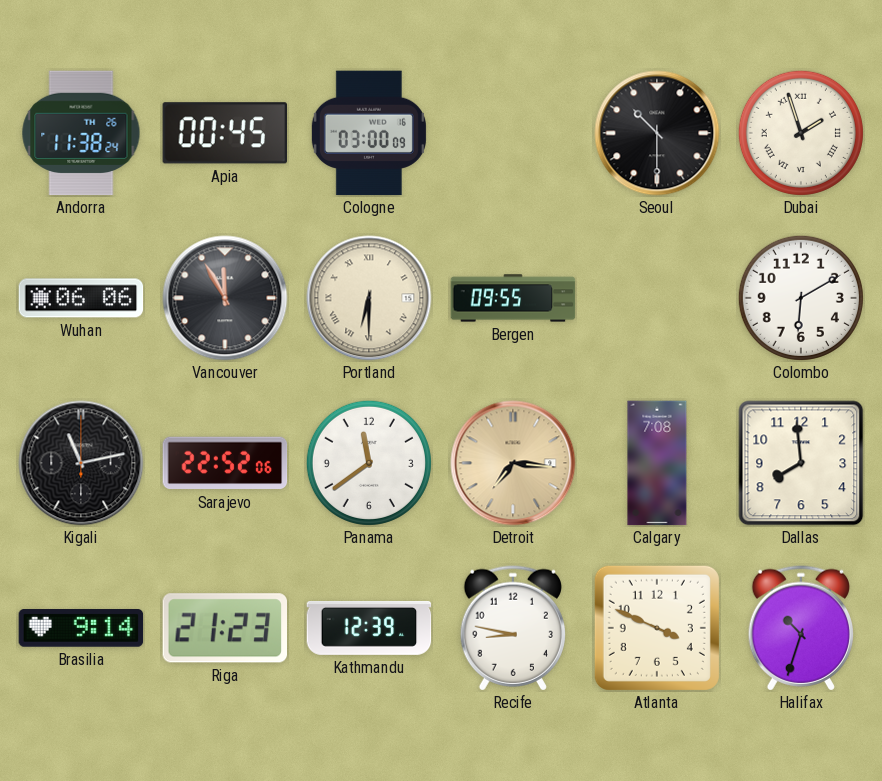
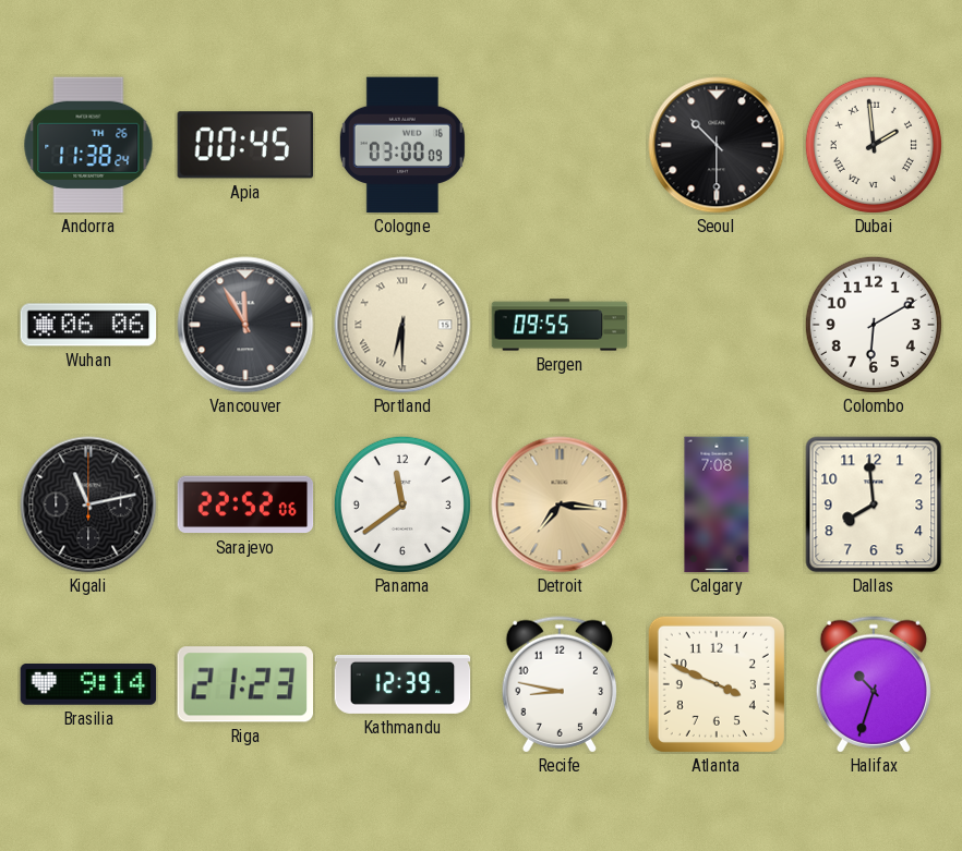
Dubai: 1:57 -> 1:59 (874, 145)
